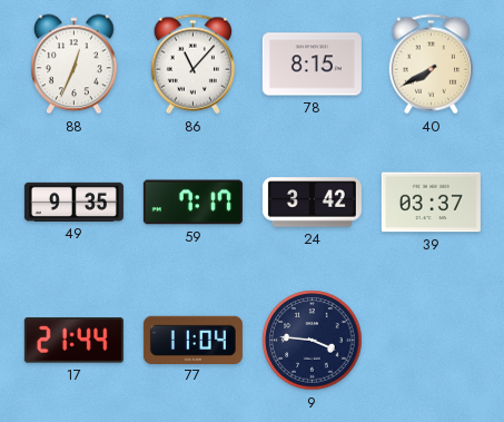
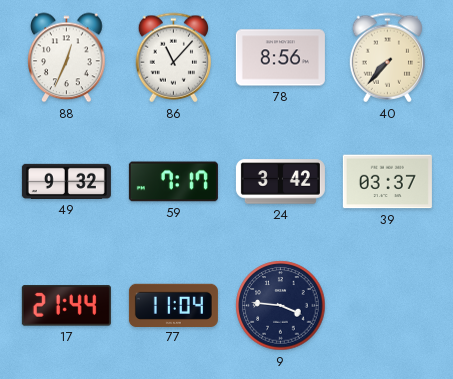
78: 8:15 -> 8:56 (280, 58)
40: 7:40 -> 7:37 (388, 58)
49: 9:35 -> 9:32 (66, 181)
